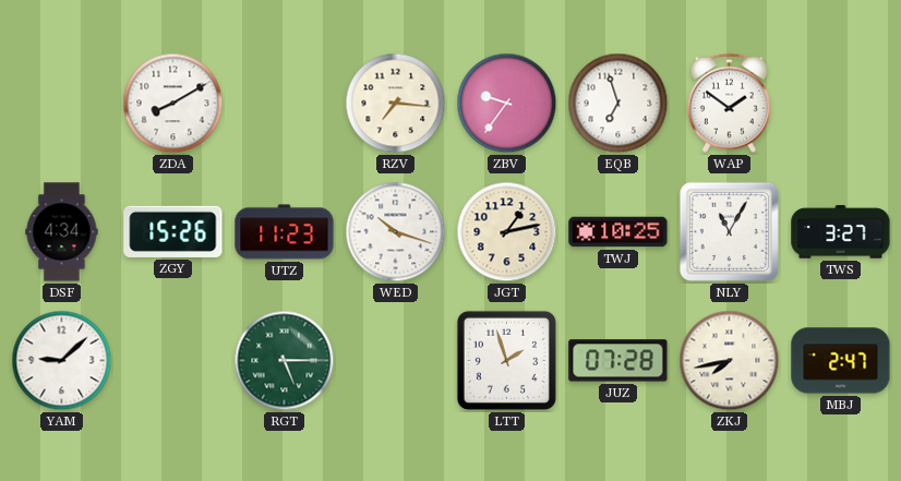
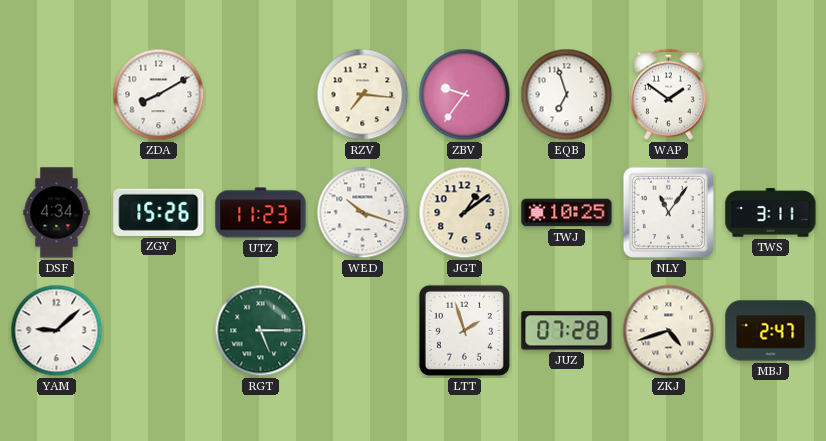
JGT: 1:13 -> 1:09 (465, 213)
NLY: 11:05 -> 11:06 (668, 212)
TWS: 3:27 -> 3:11 (771, 213)
ZKJ: 7:43 -> 4:42 (669, 331)
